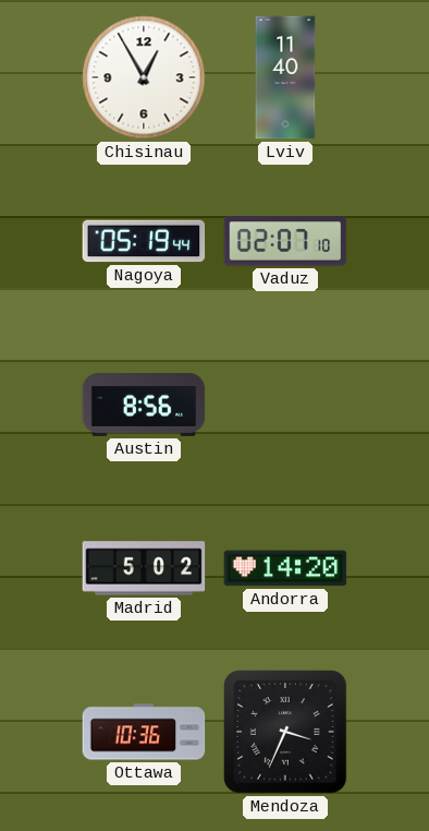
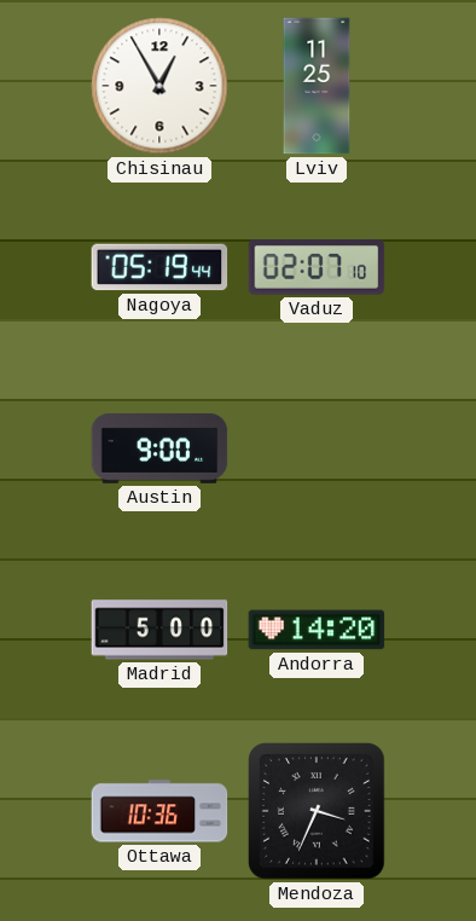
Lviv: 11:40 -> 11:25 (317, 86)
Austin: 8:56 -> 9:00 (159, 448)
Madrid: 5:02 -> 5:00 (159, 630)
